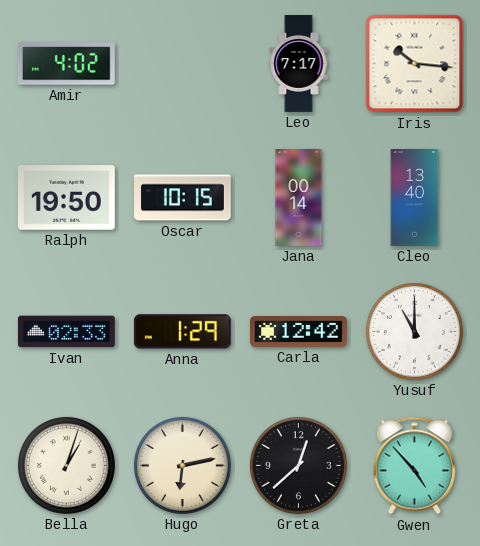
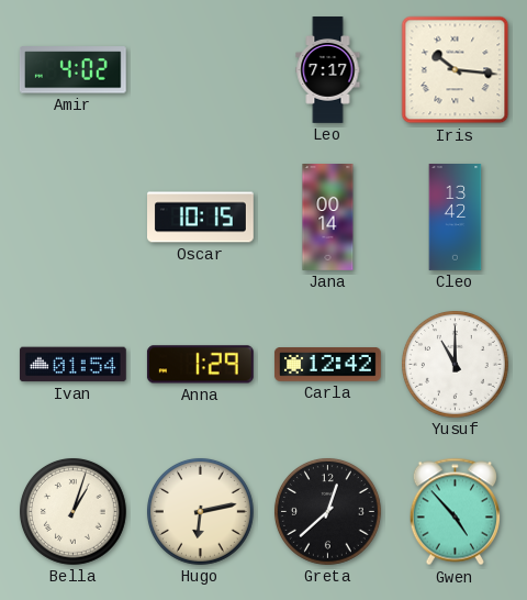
Ralph: 19:50 -> none (66, 198)
Cleo: 13:40 -> 13:42 (456, 218)
Ivan: 02:33 -> 01:54 (72, 365)
